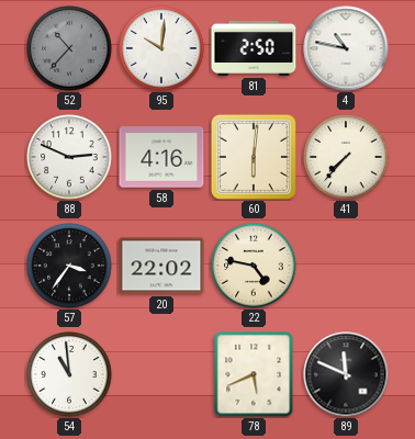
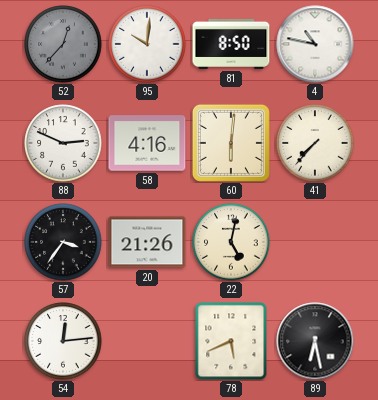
52: 10:37 -> 12:37 (63, 44)
81: 2:50 -> 8:50 (231, 44)
20: 22:02 -> 21:26 (147, 242)
22: 4:47 -> 5:02 (231, 242)
54: 10:59 -> 12:14 (63, 341)
89: 11:49 -> 6:28 (315, 341)
